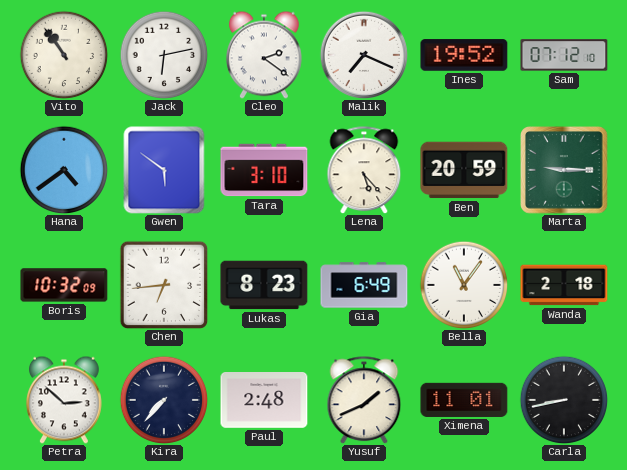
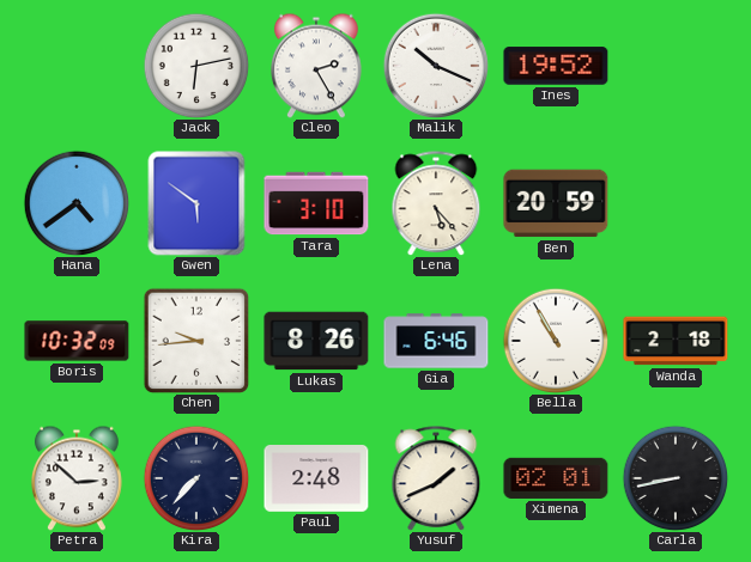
Vito: 10:54 -> none (64, 55)
Cleo: 2:21 -> 2:25 (317, 66)
Malik: 7:19 -> 10:19 (435, 65)
Sam: 07:12 -> none (564, 55)
Marta: 9:15 -> none (564, 170)
Chen: 6:44 -> 9:44 (196, 341)
Lukas: 8:23 -> 8:26 (316, 341)
Gia: 6:49 -> 6:46 (436, 341)
Bella: 11:06 -> 10:55 (556, 341)
Ximena: 11:01 -> 02:01 (556, 478)
